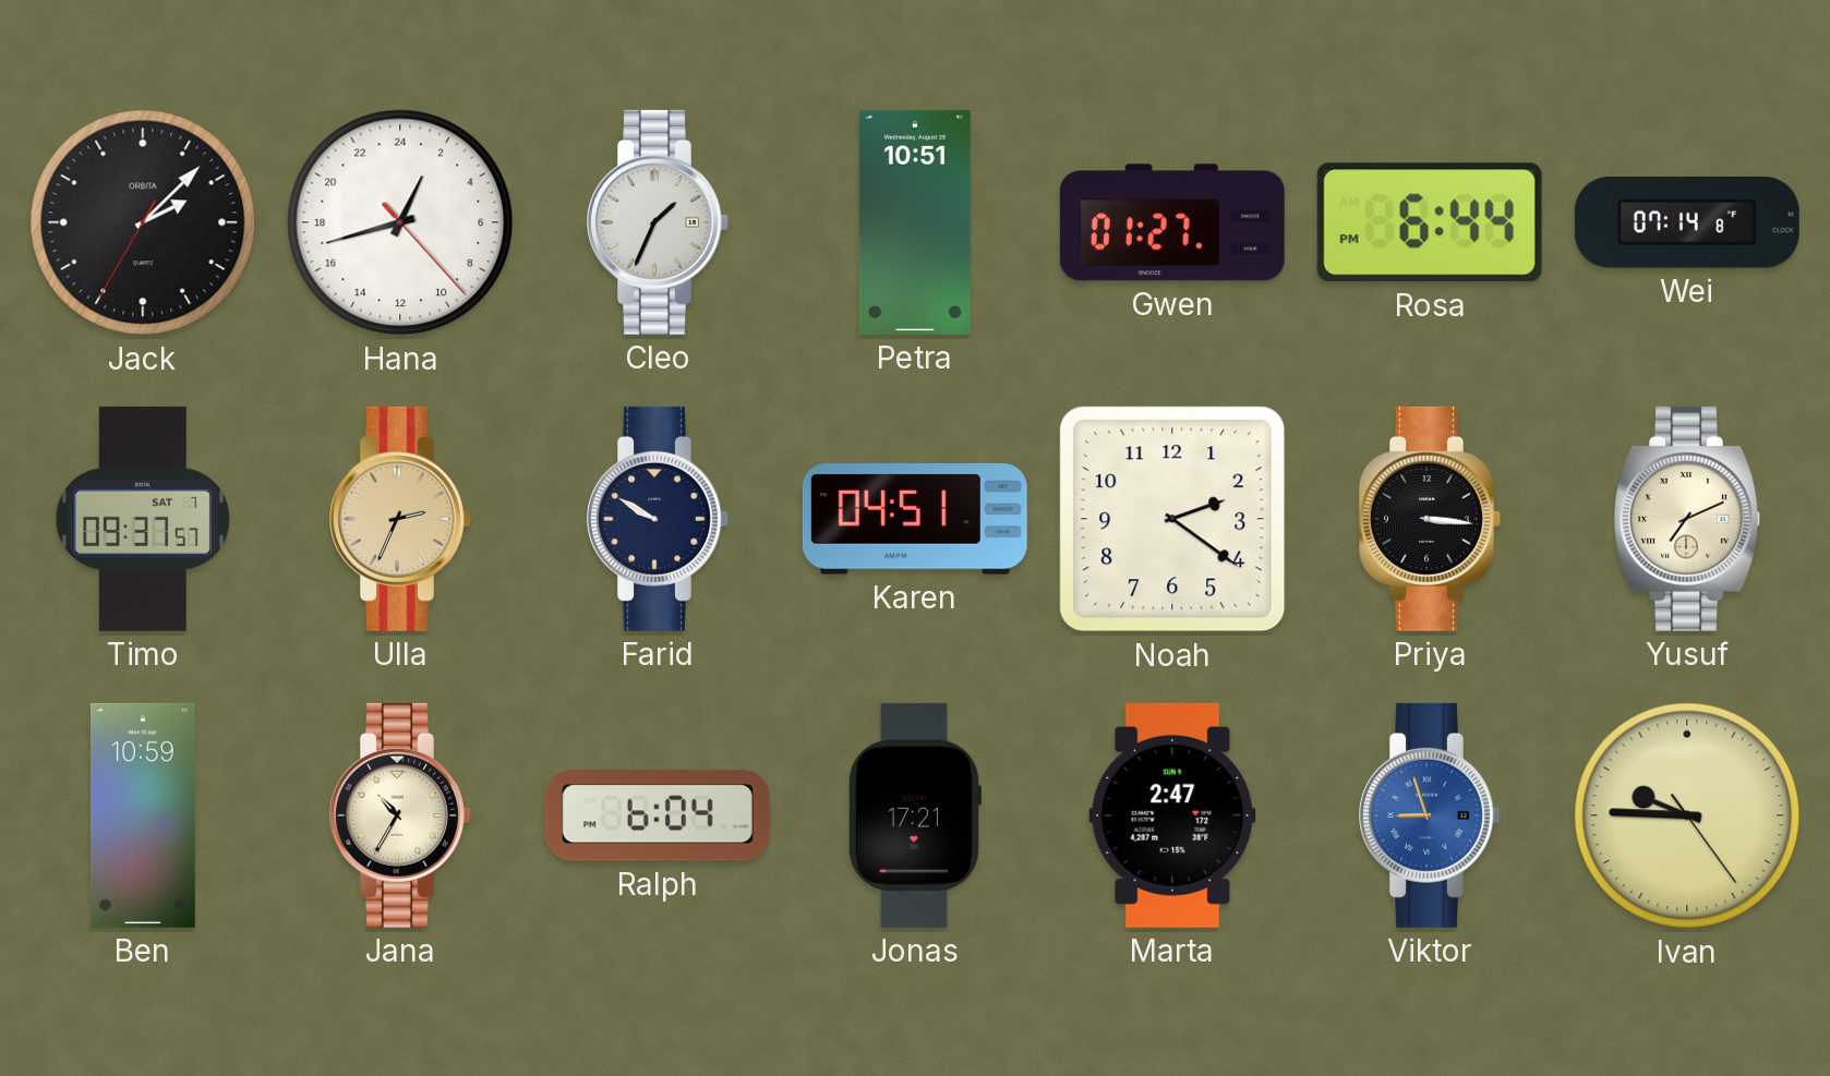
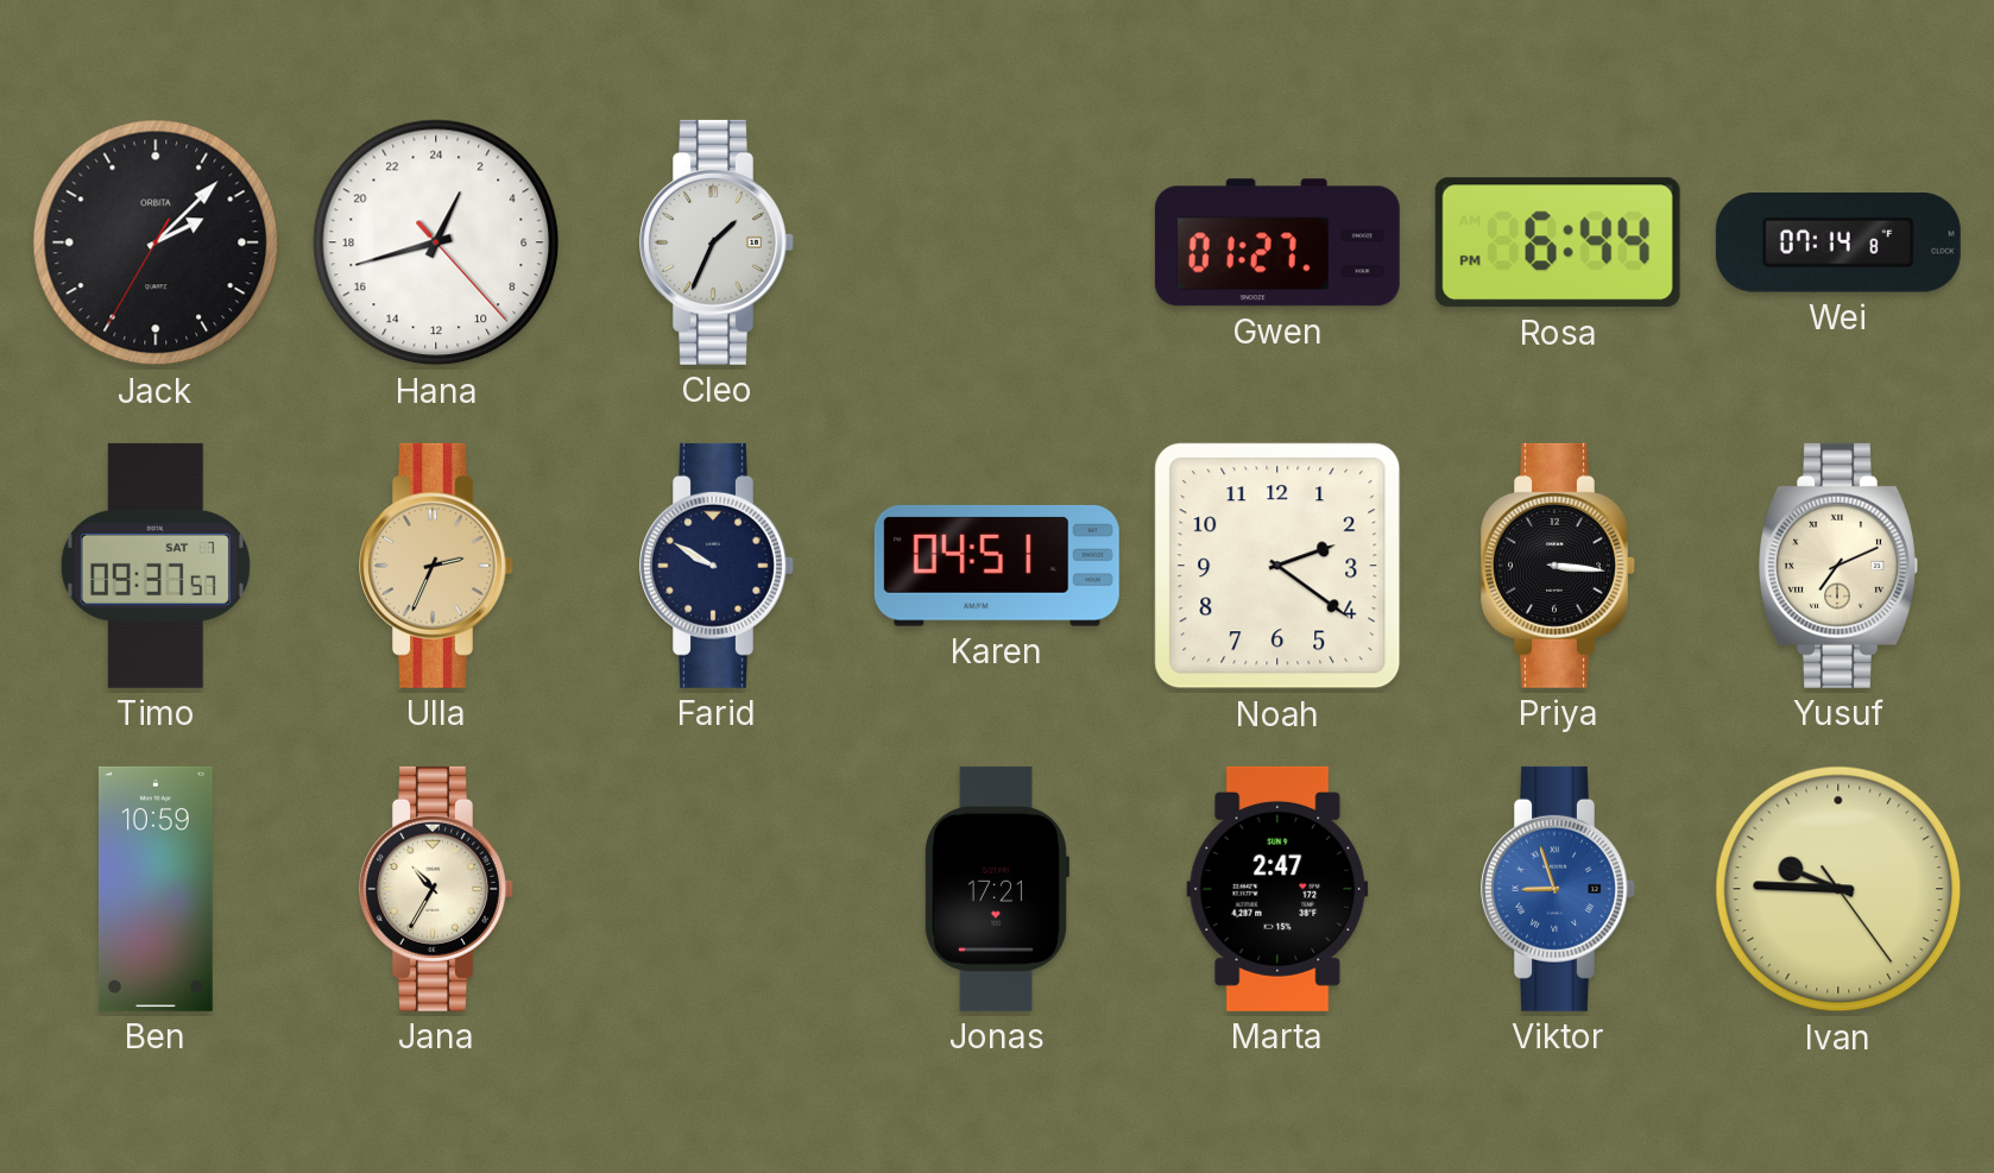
Petra: 10:51 -> none (915, 222)
Ralph: 6:04 -> none (658, 815)
